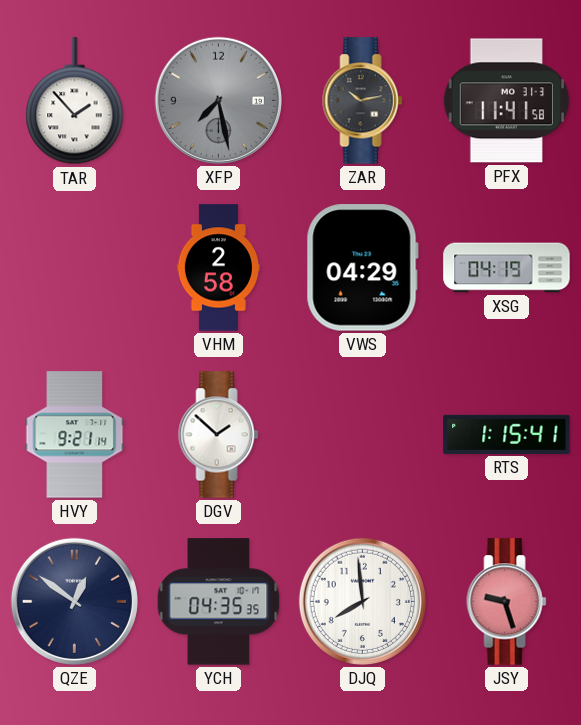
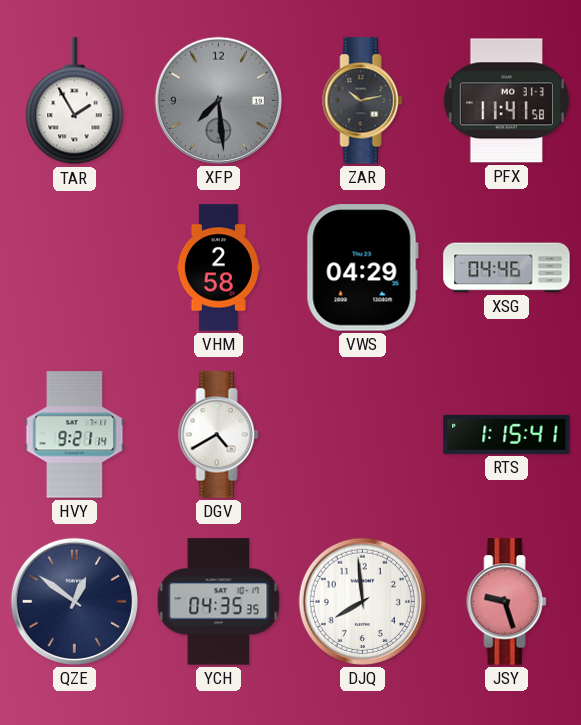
TAR: 1:53 -> 1:55 (75, 101)
XFP: 7:28 -> 7:29 (218, 100)
XSG: 04:19 -> 04:46 (507, 268)
DGV: 1:52 -> 4:40 (219, 435)
